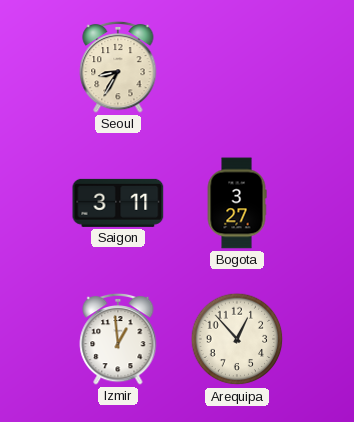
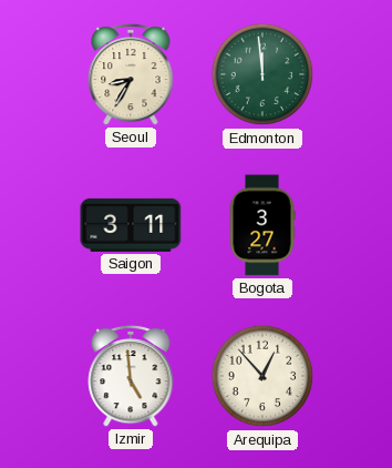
Edmonton: none -> 11:59 (262, 74)
Izmir: 12:59 -> 4:59 (131, 376)
